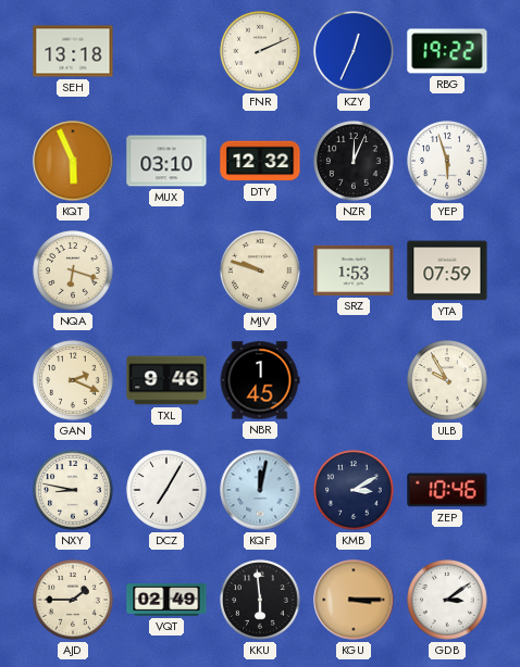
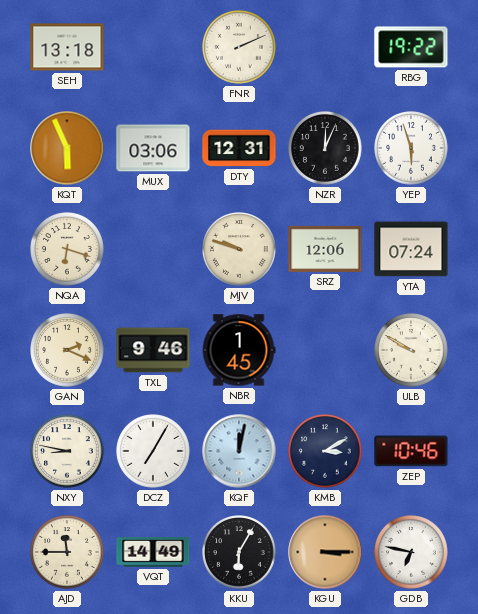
KZY: 12:34 -> none (354, 51)
MUX: 03:10 -> 03:06 (153, 148)
DTY: 12:32 -> 12:31 (239, 148)
SRZ: 1:53 -> 12:06 (325, 249)
YTA: 07:59 -> 07:24 (411, 249)
ULB: 9:55 -> 9:50 (411, 350)
AJD: 1:45 -> 11:45 (67, 552)
VQT: 02:49 -> 14:49 (153, 553)
KKU: 5:59 -> 6:05 (239, 552)
GDB: 3:09 -> 6:47 (411, 552)
